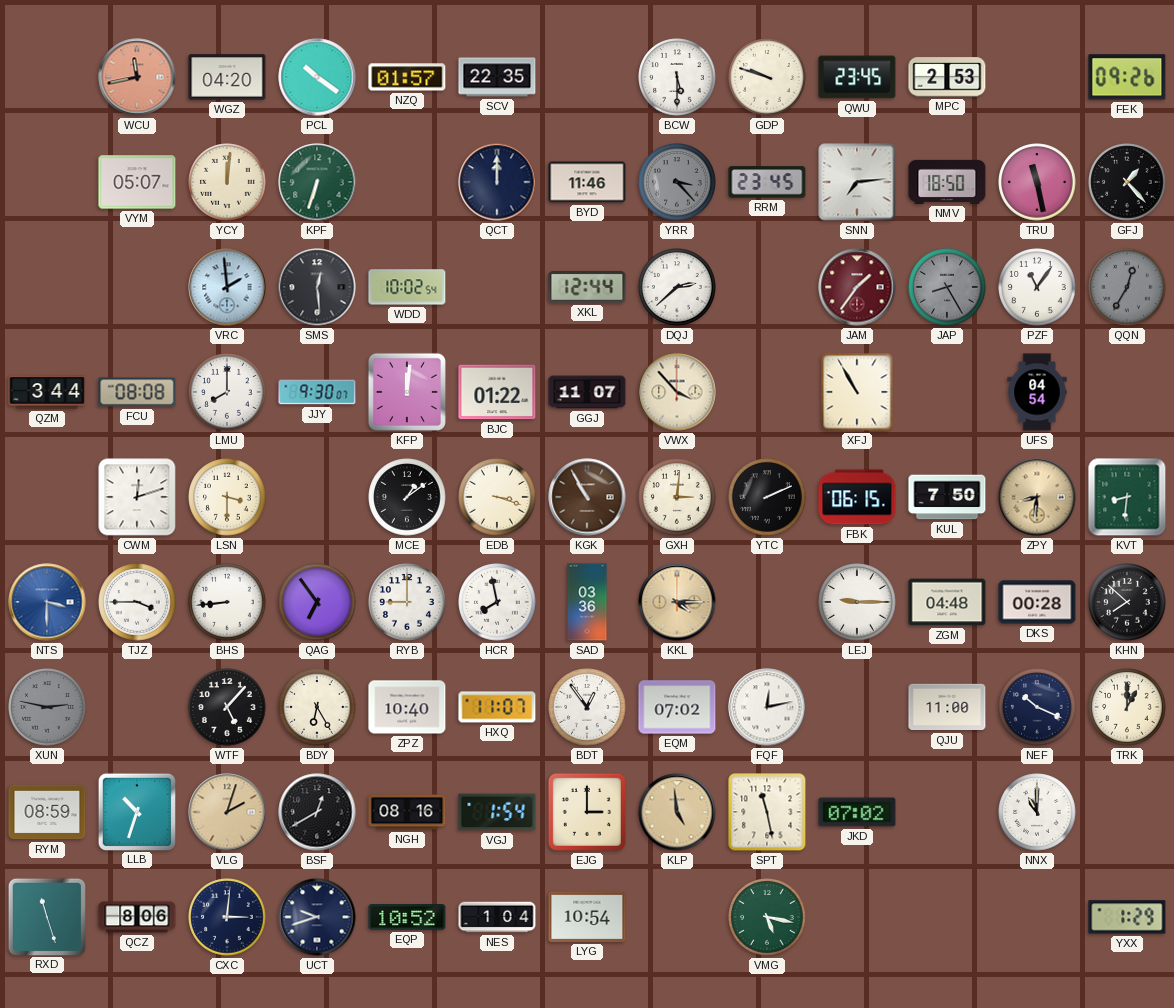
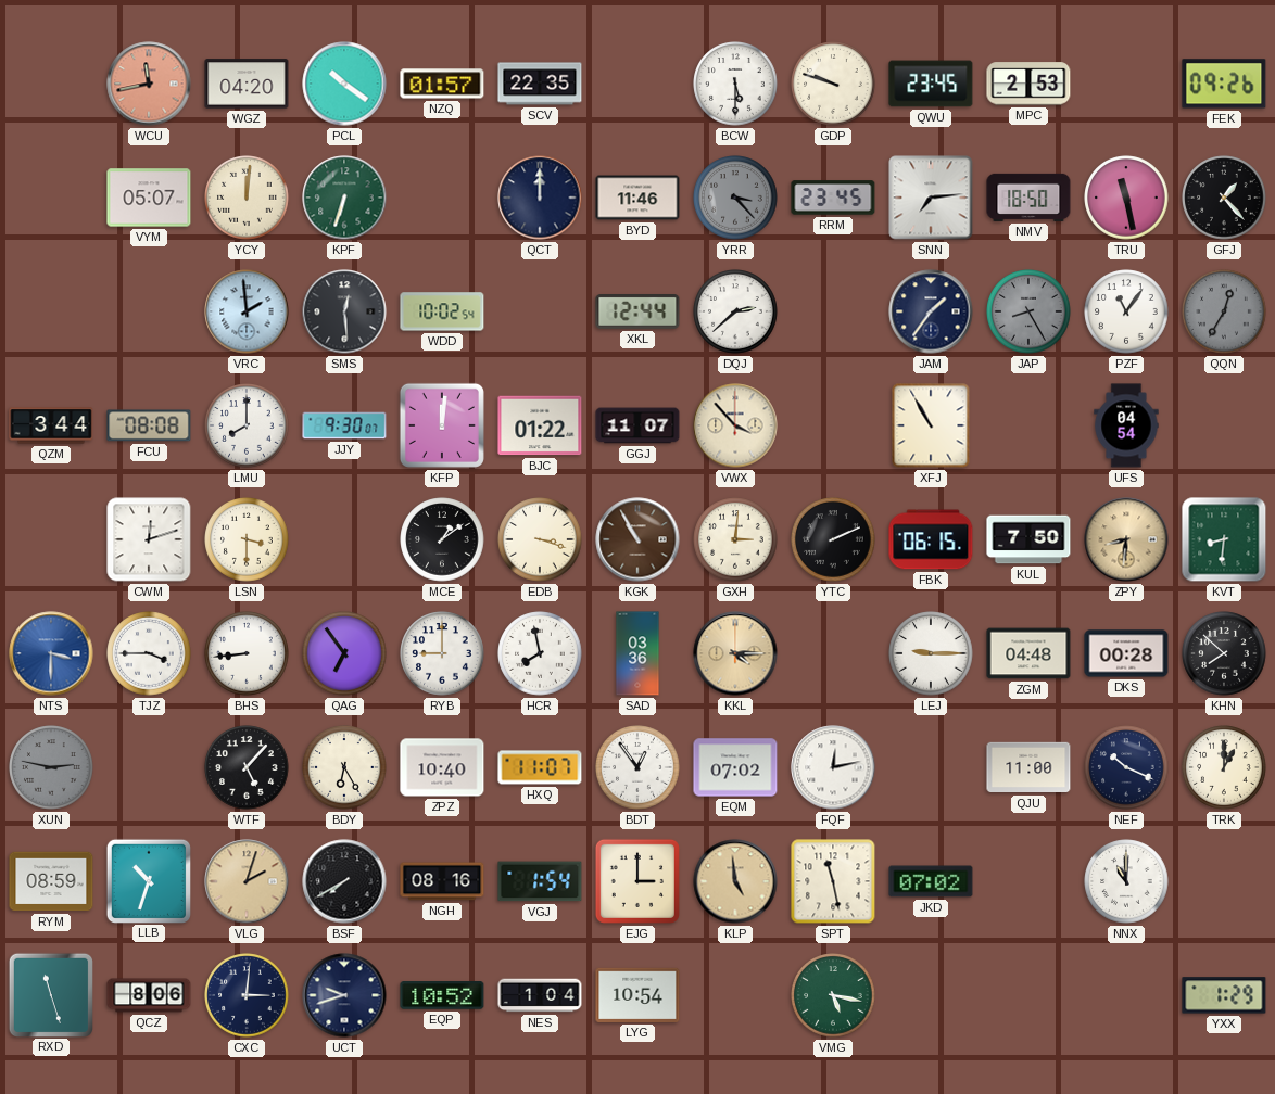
JAM dial: burgundy -> navy (931, 311)
BSF: 12:40 -> 7:40 (344, 881)
